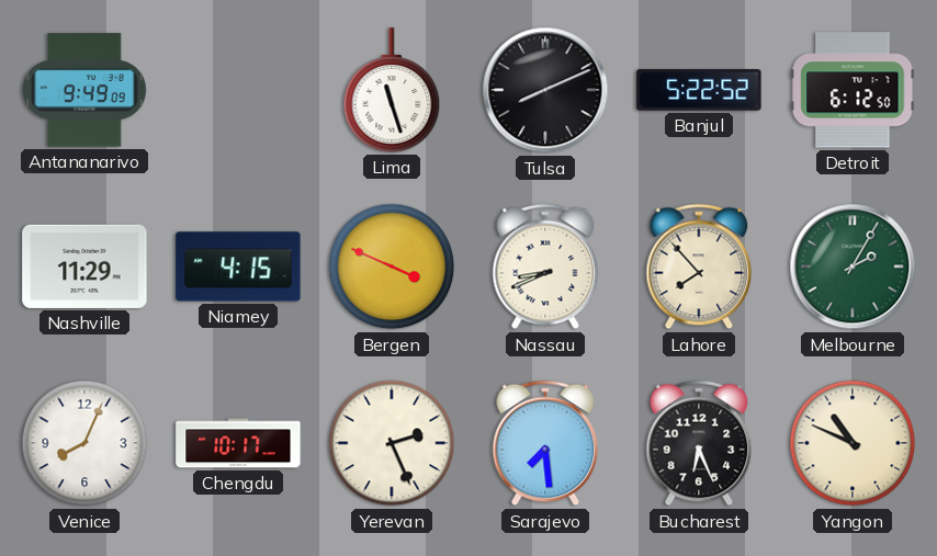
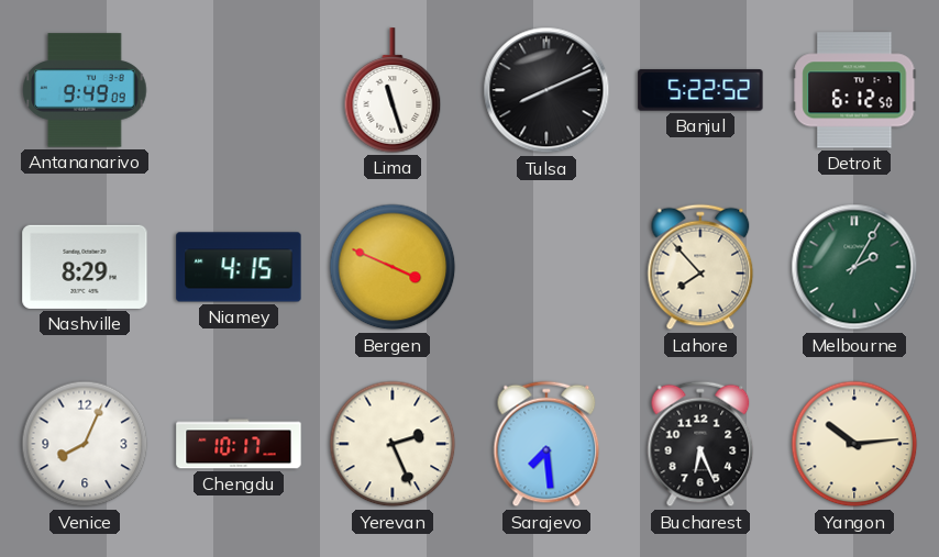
Nashville: 11:29 -> 8:29 (85, 267)
Nassau: 8:41 -> none (545, 266)
Yangon: 10:49 -> 10:14 (854, 444)
